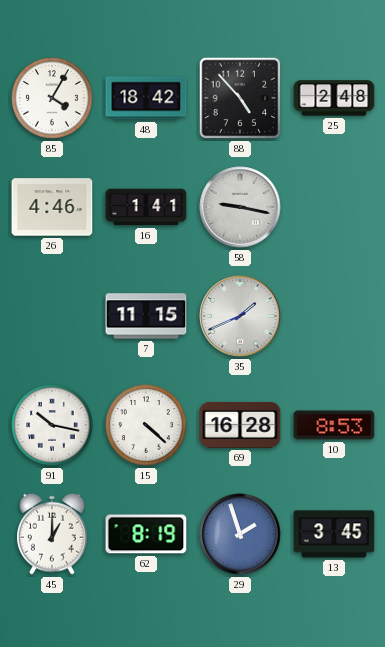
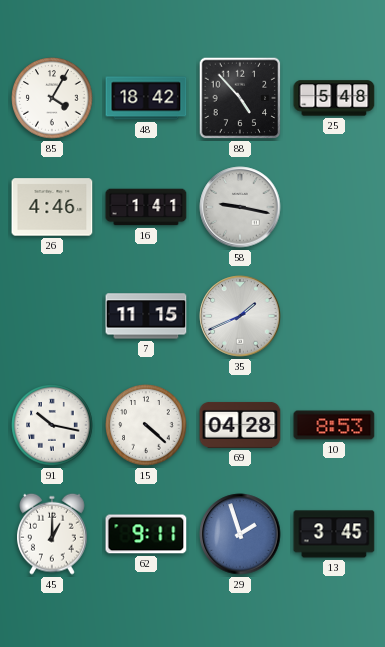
25: 2:48 -> 5:48 (334, 98)
69: 16:28 -> 04:28 (240, 425)
62: 8:19 -> 9:11 (146, 534)
